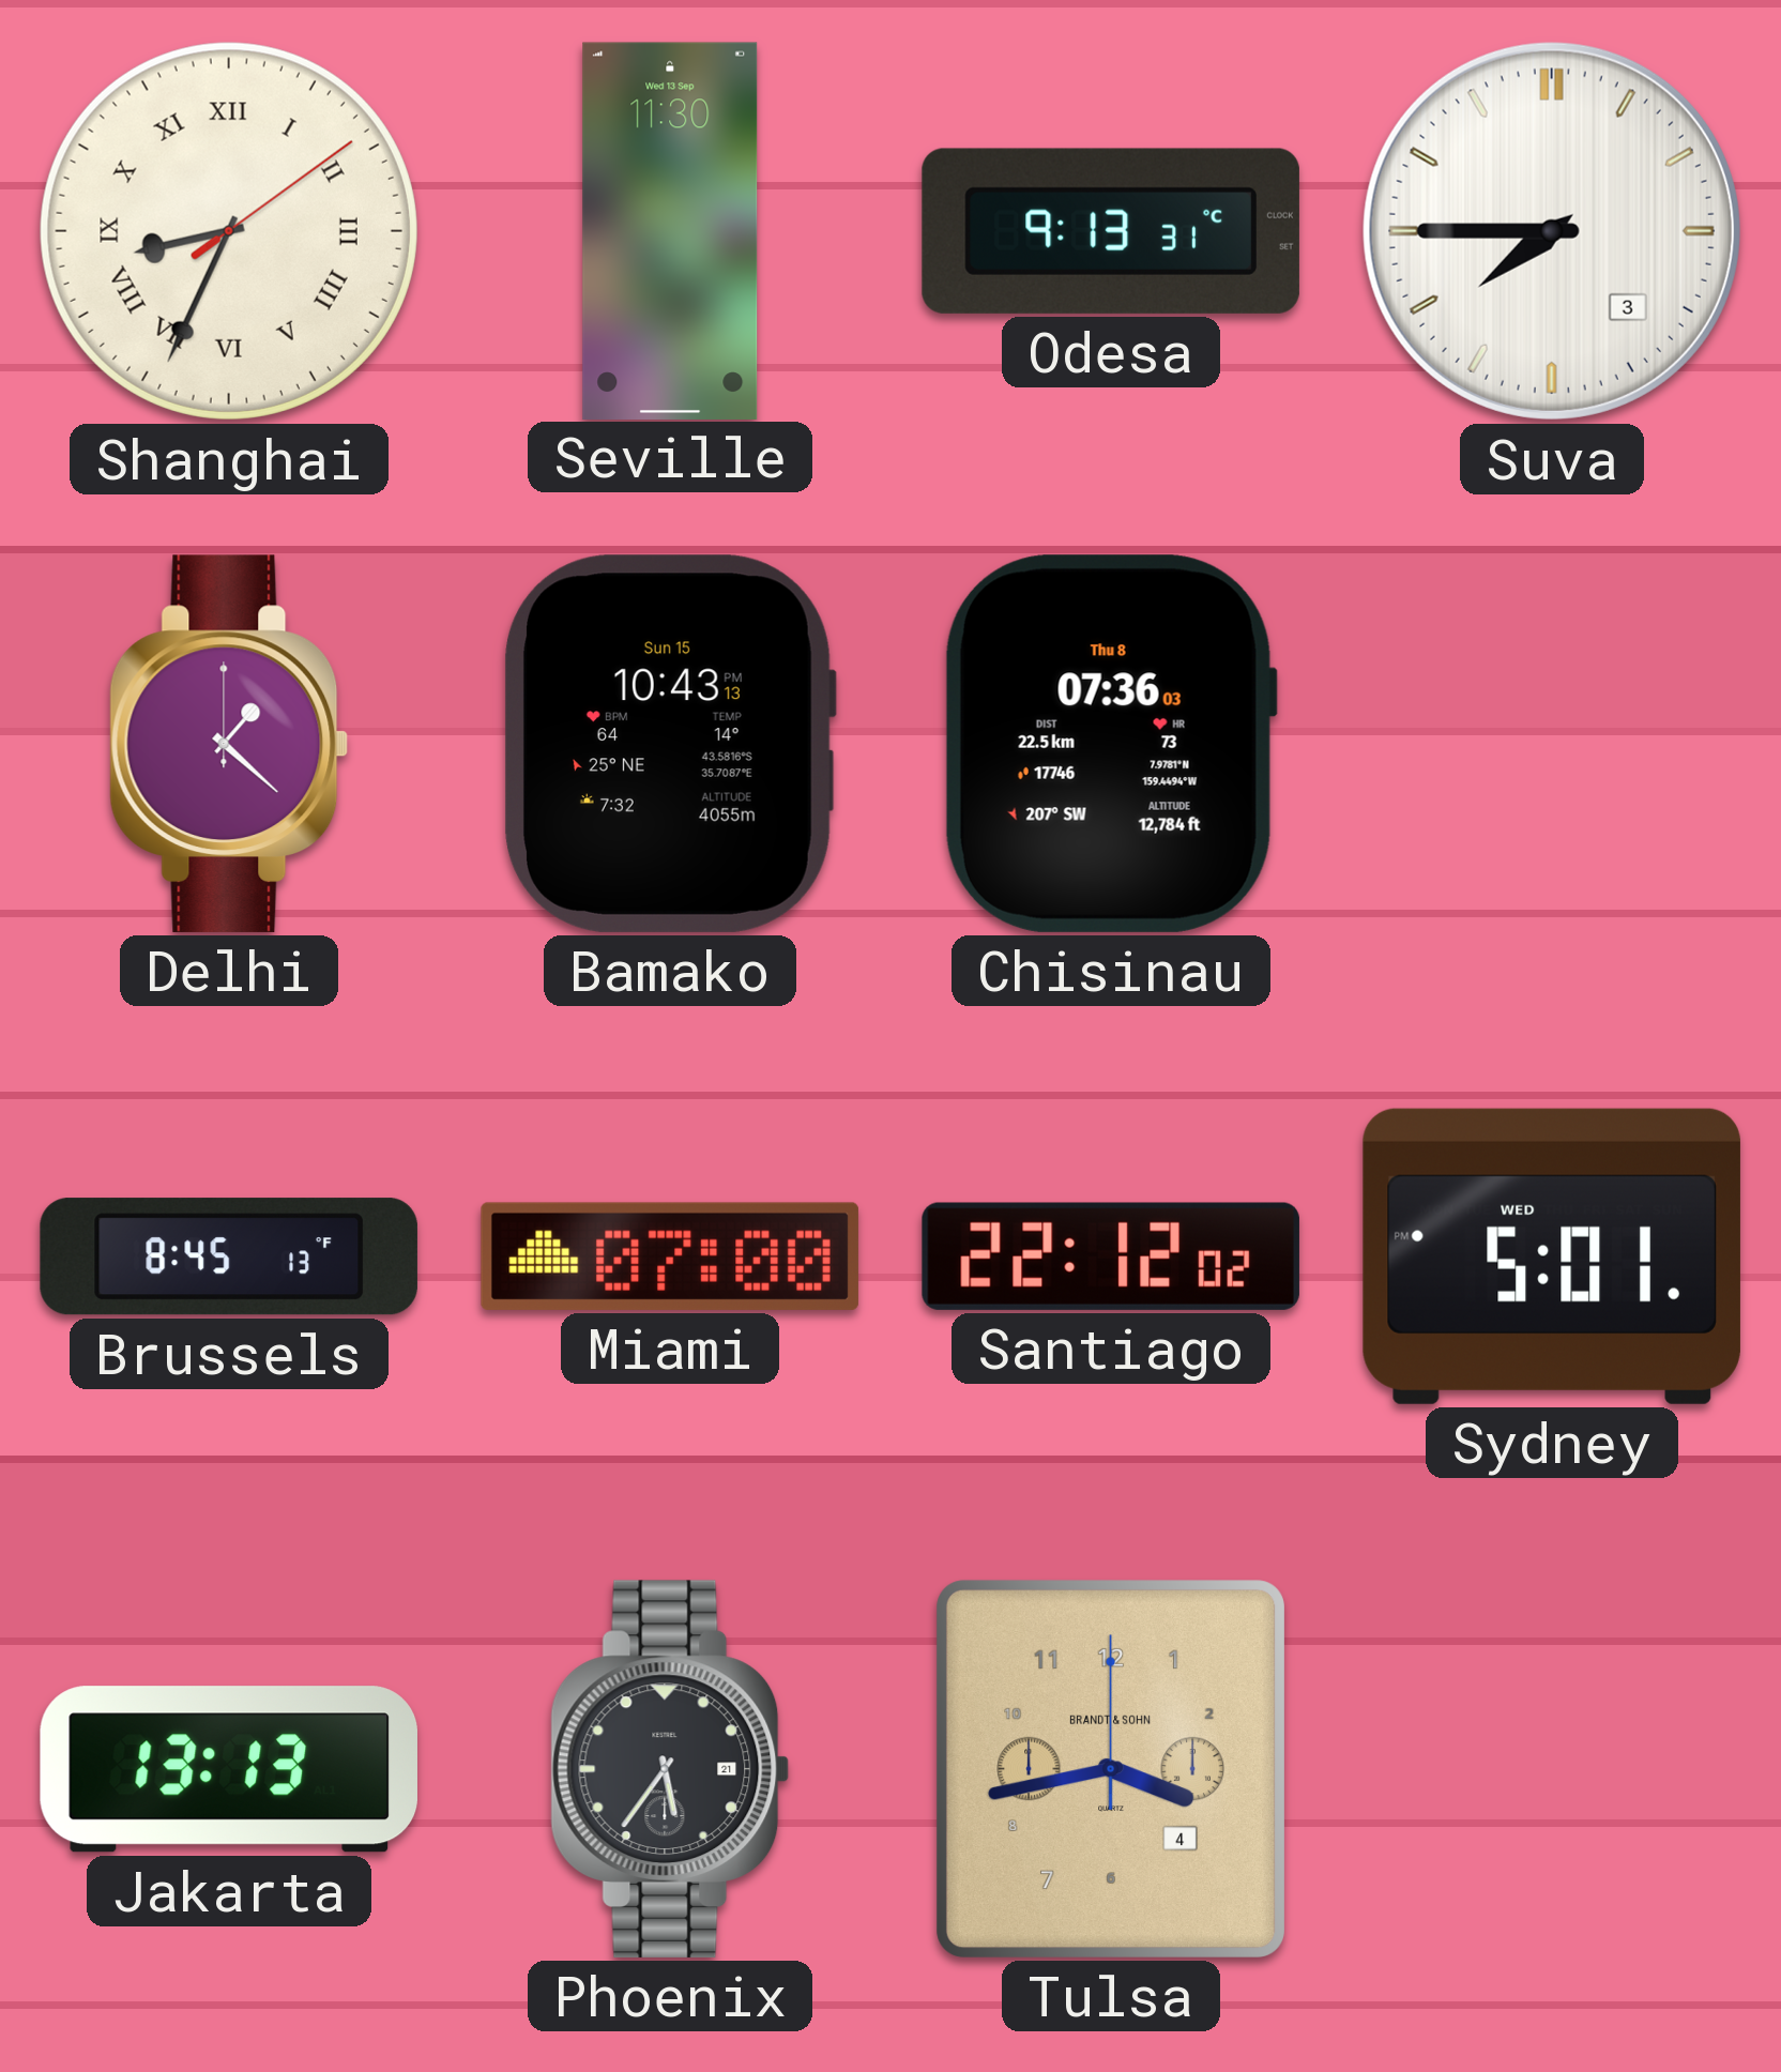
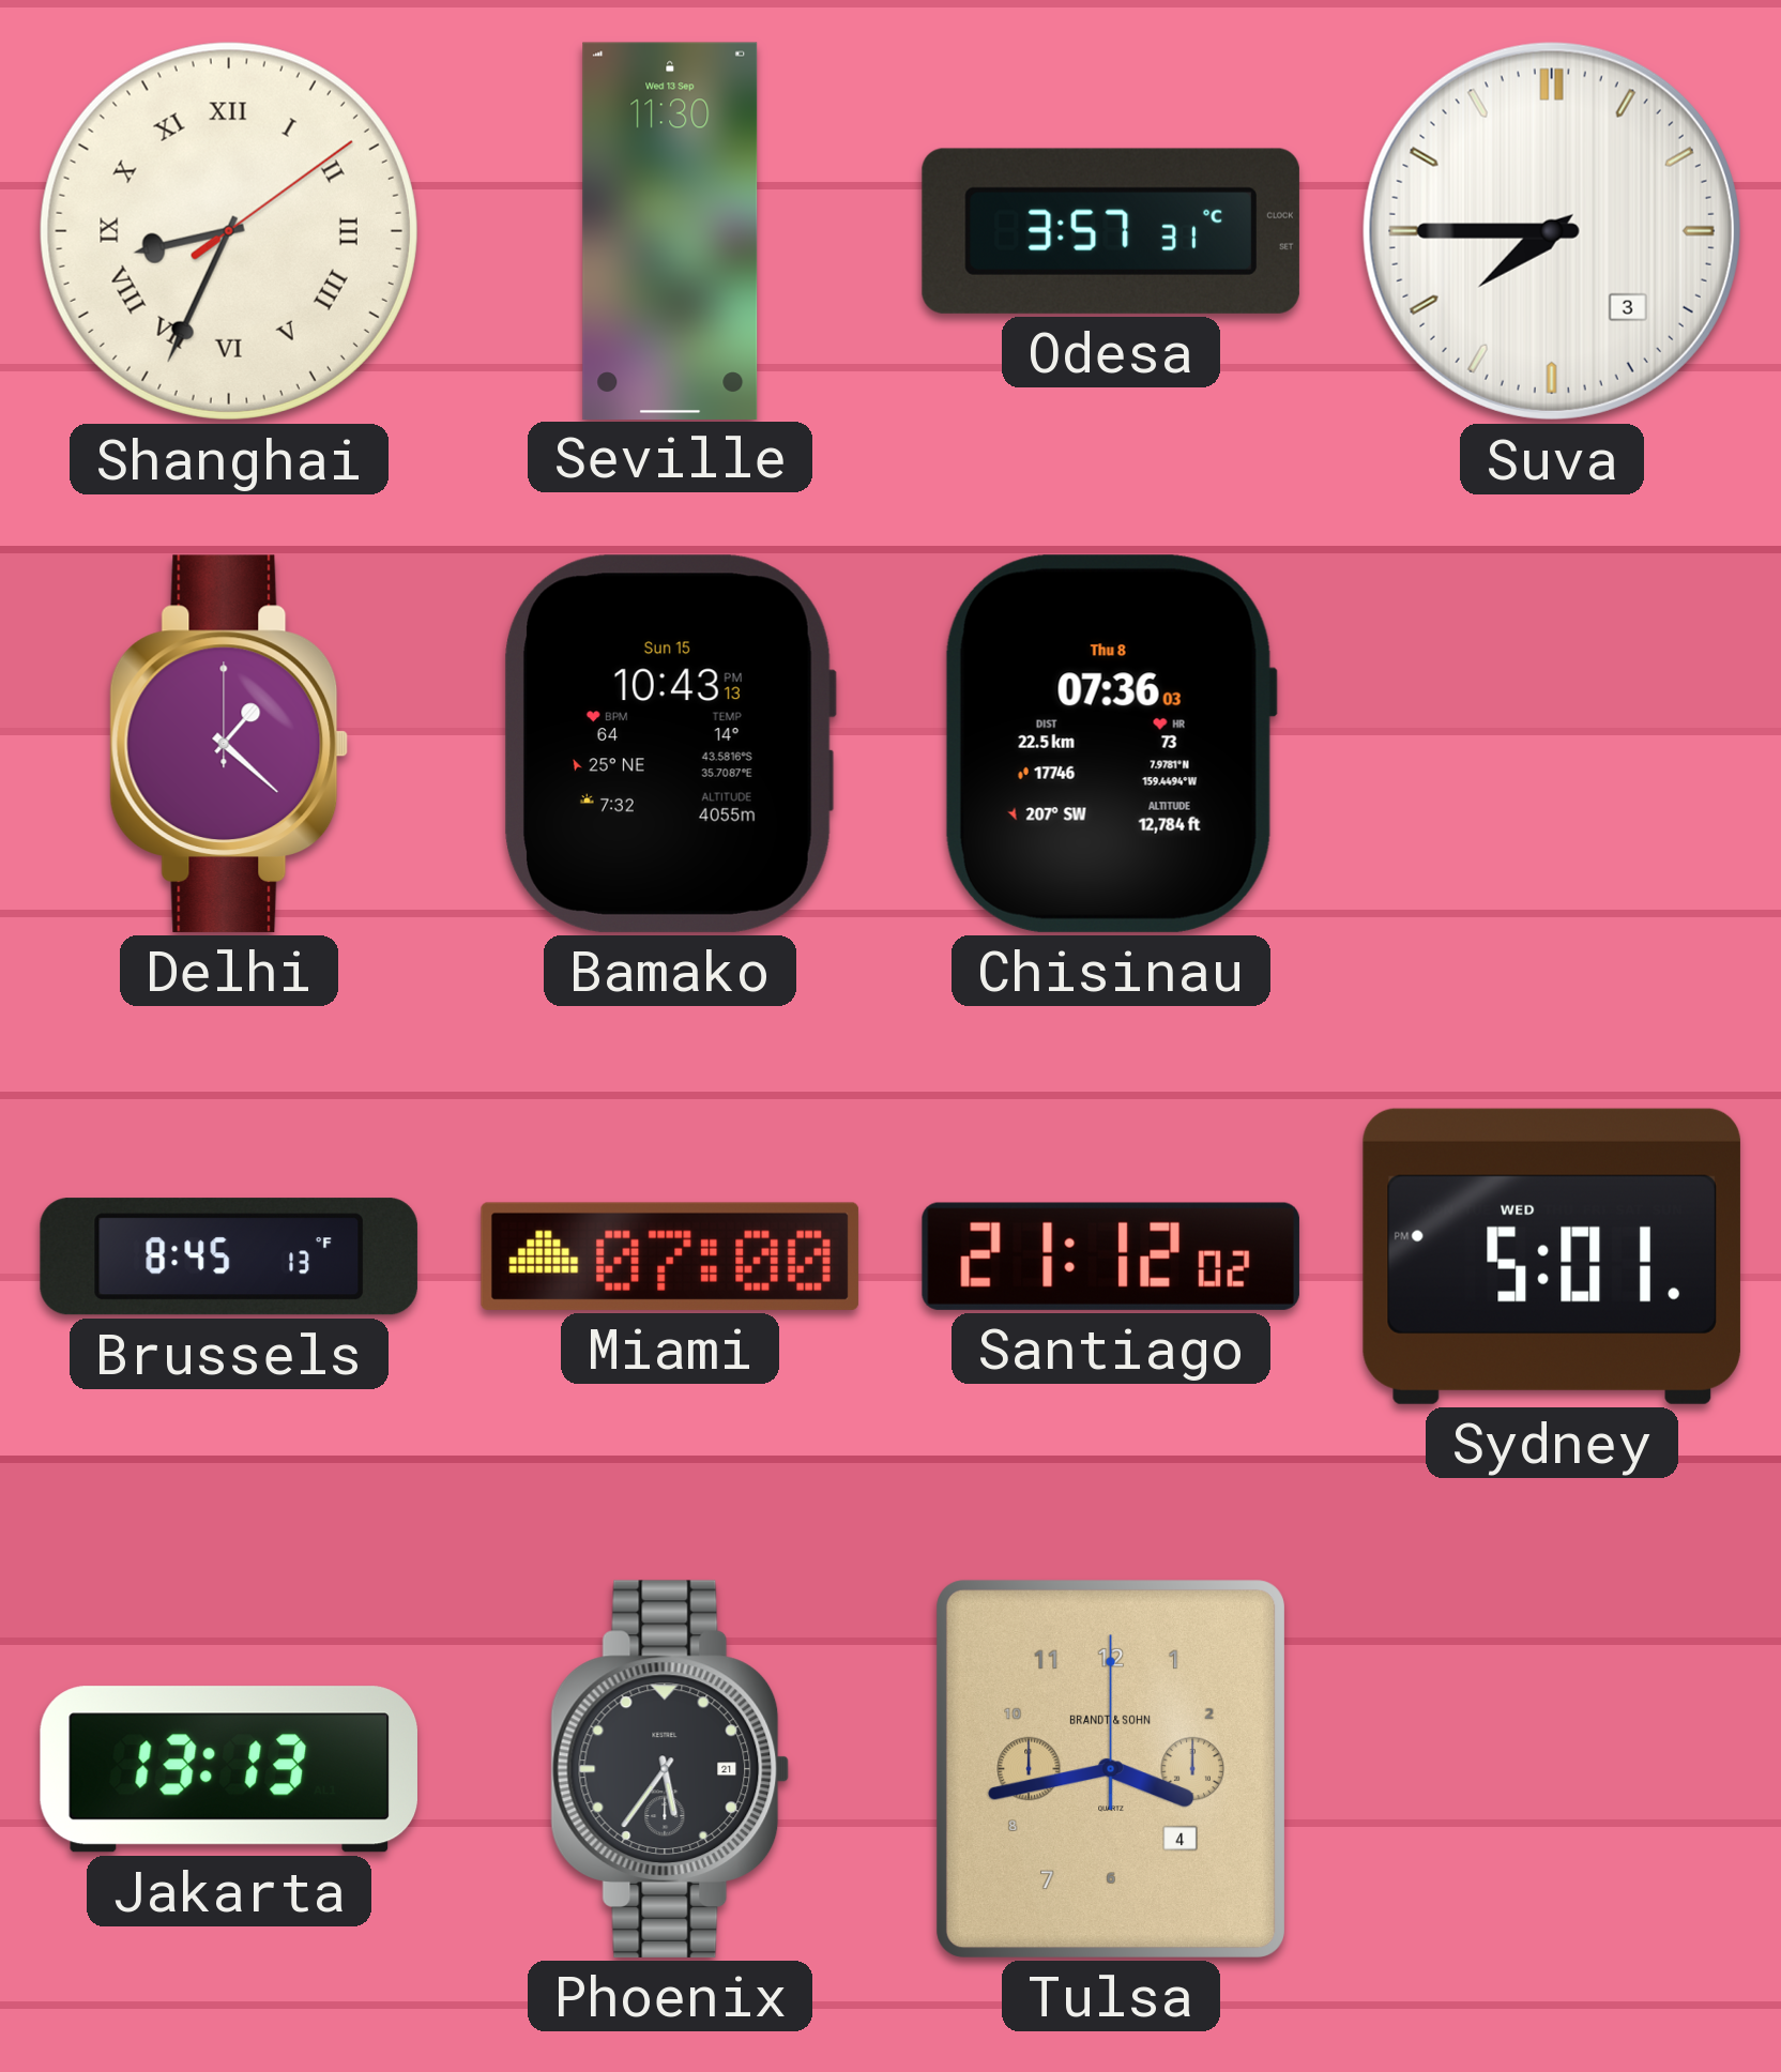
Odesa: 9:13 -> 3:57 (1111, 231)
Santiago: 22:12 -> 21:12 (1111, 1256)
